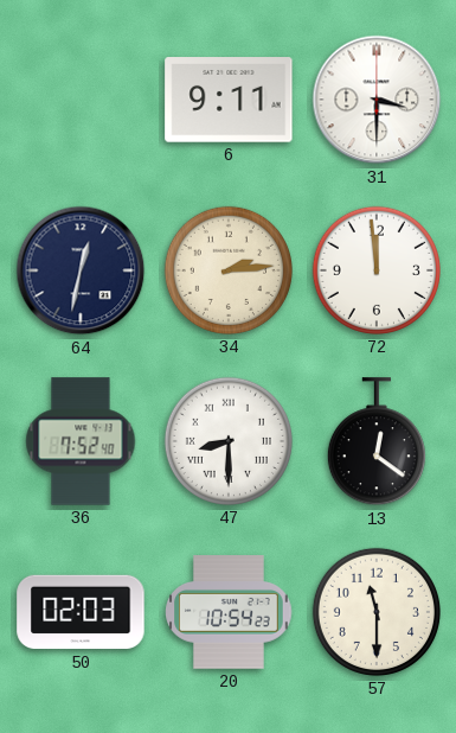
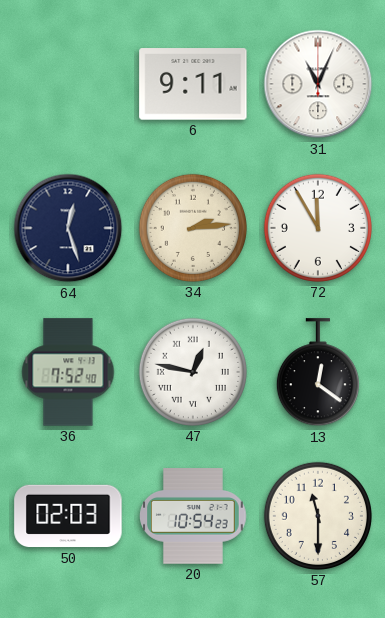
31: 3:30 -> 11:04 (318, 84)
64: 12:32 -> 12:27 (68, 228)
72: 11:59 -> 11:55 (318, 228)
47: 8:30 -> 12:47 (193, 372)
